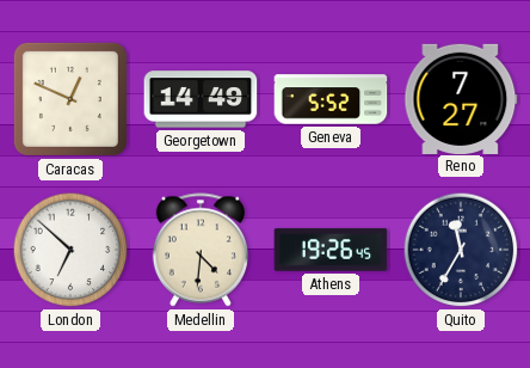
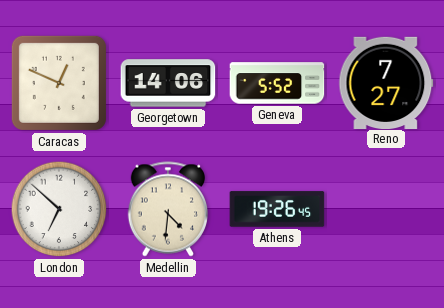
Georgetown: 14:49 -> 14:06 (168, 83)
Quito: 11:35 -> none (461, 250)
